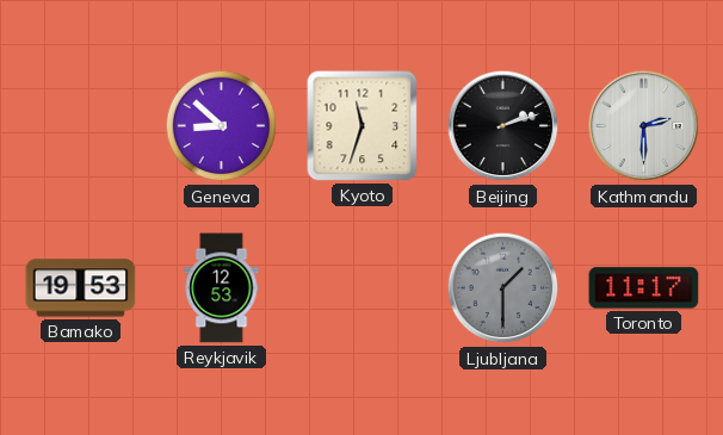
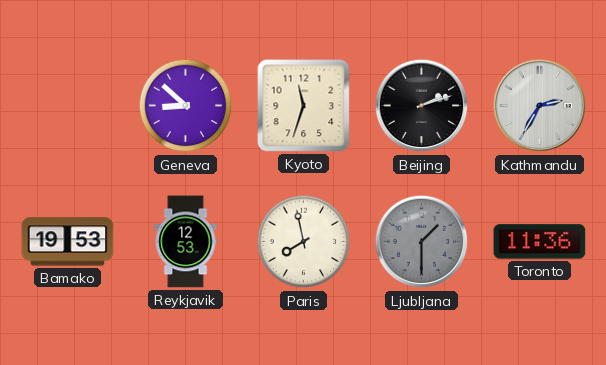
Kathmandu: 2:30 -> 2:35 (540, 106)
Paris: none -> 7:58 (304, 242)
Toronto: 11:17 -> 11:36 (540, 242)
